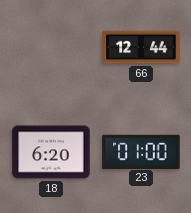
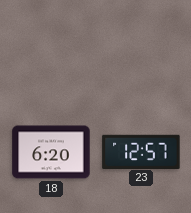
66: 12:44 -> none (141, 47)
23: 01:00 -> 12:57 (141, 151)
